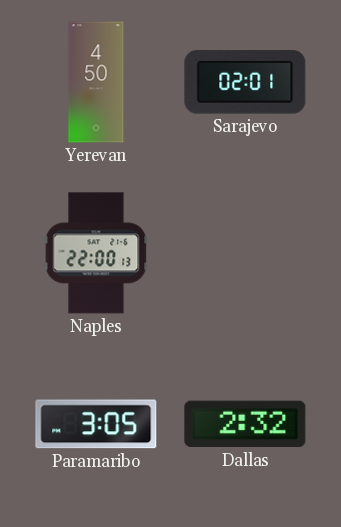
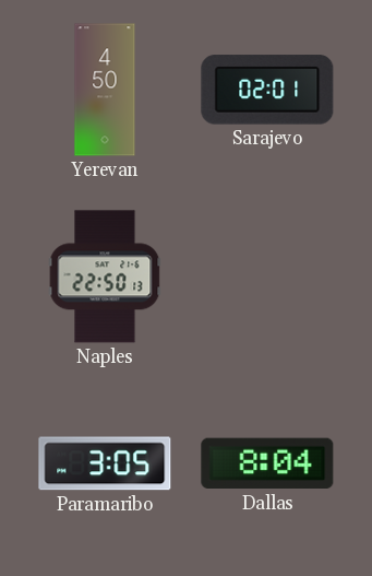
Naples: 22:00 -> 22:50 (105, 277)
Dallas: 2:32 -> 8:04 (267, 463)
